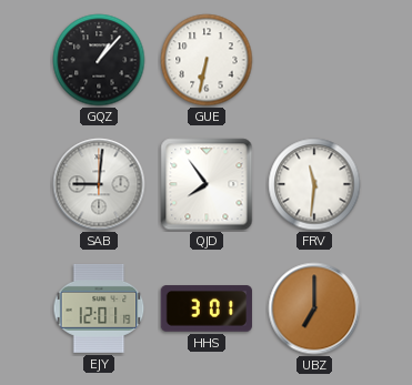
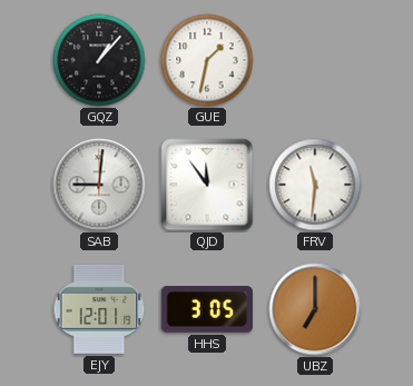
GUE: 6:32 -> 1:32 (207, 60)
QJD: 7:54 -> 11:54 (207, 185)
HHS: 3:01 -> 3:05 (206, 309)
